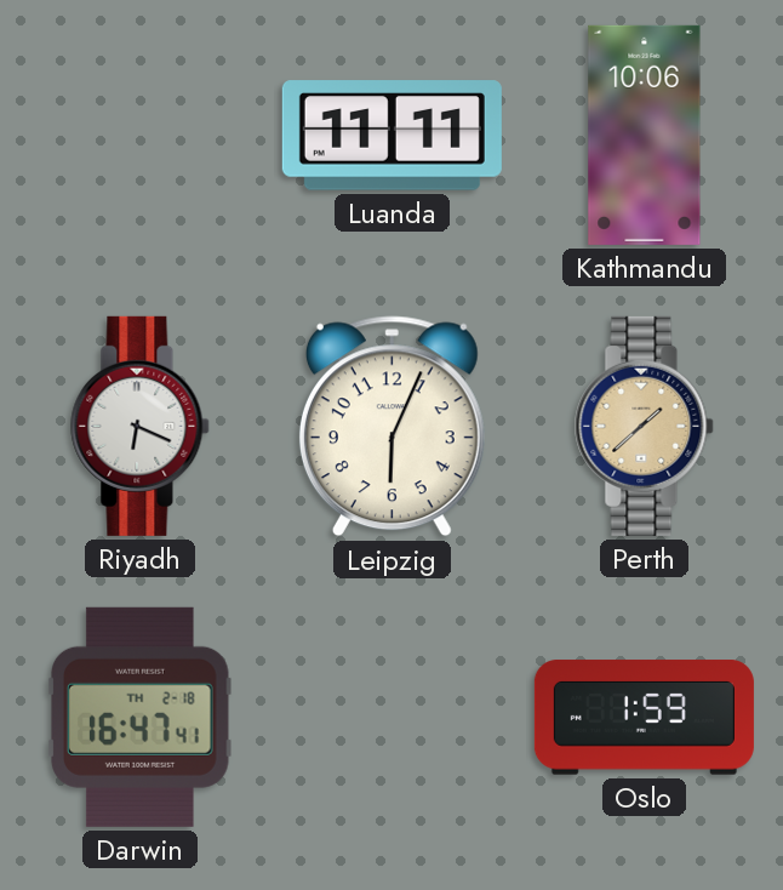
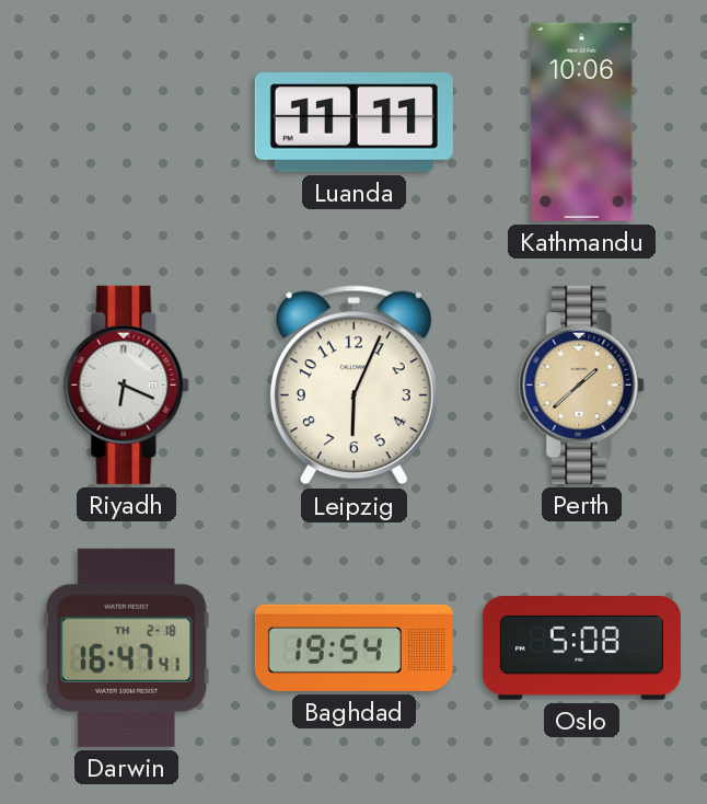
Baghdad: none -> 19:54 (353, 647)
Oslo: 1:59 -> 5:08 (581, 648)
